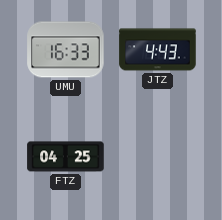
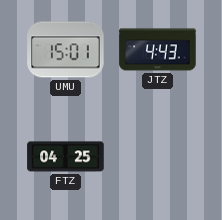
UMU: 16:33 -> 15:01 (66, 50)
